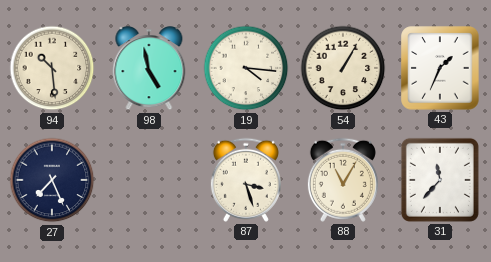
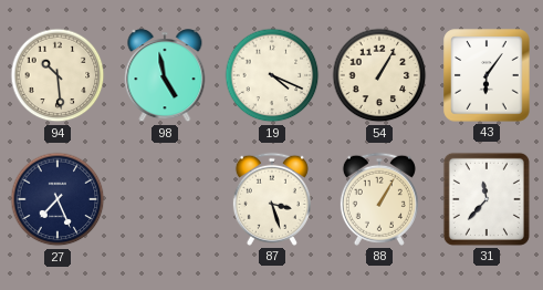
19: 4:16 -> 4:19 (272, 75)
43: 1:34 -> 6:06 (487, 75)
88: 11:05 -> 1:05 (379, 199)
